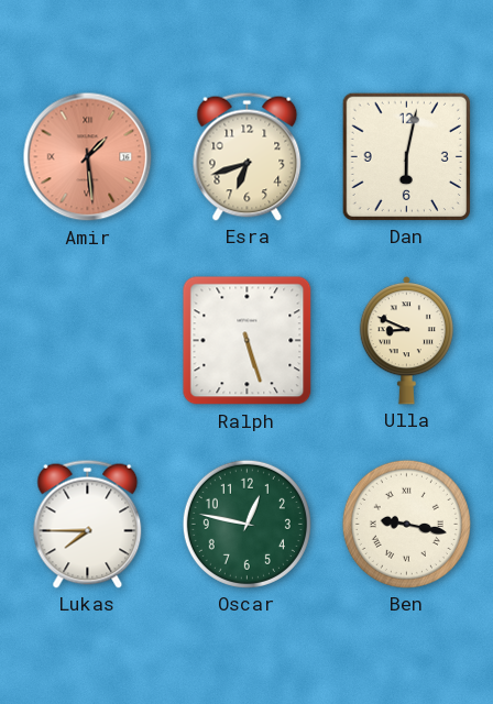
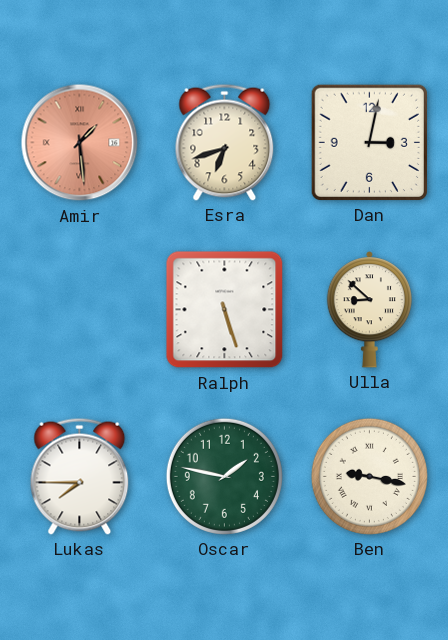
Dan: 6:02 -> 3:02 (369, 142)
Ulla: 8:49 -> 8:52 (369, 310)
Oscar: 12:47 -> 1:47 (224, 476)
